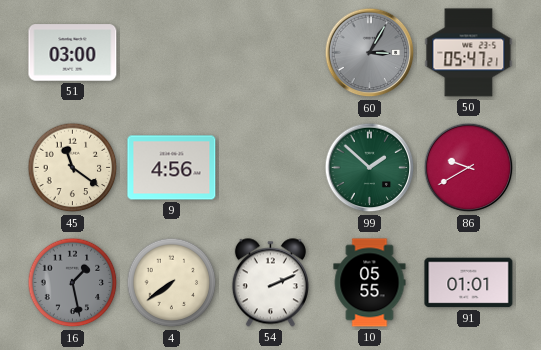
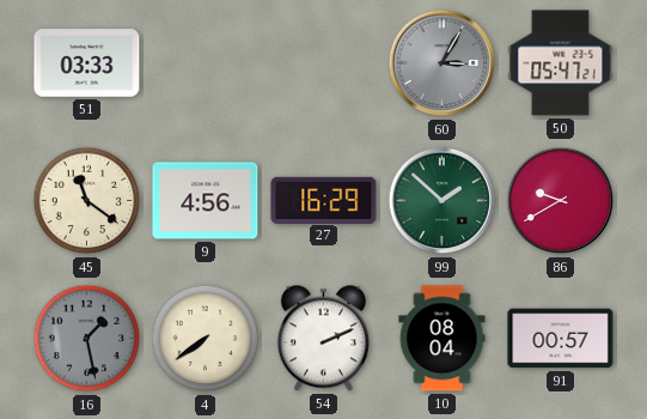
51: 03:00 -> 03:33 (87, 63)
27: none -> 16:29 (324, 200)
10: 05:55 -> 08:04 (442, 339)
91: 01:01 -> 00:57 (561, 339)
